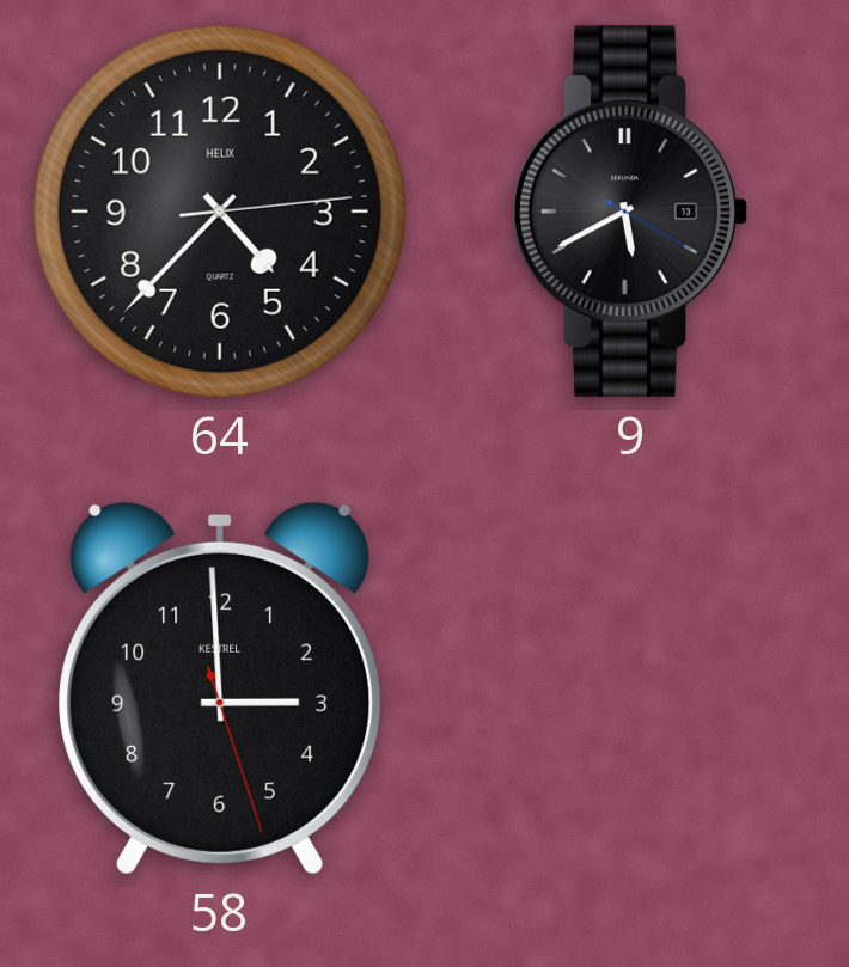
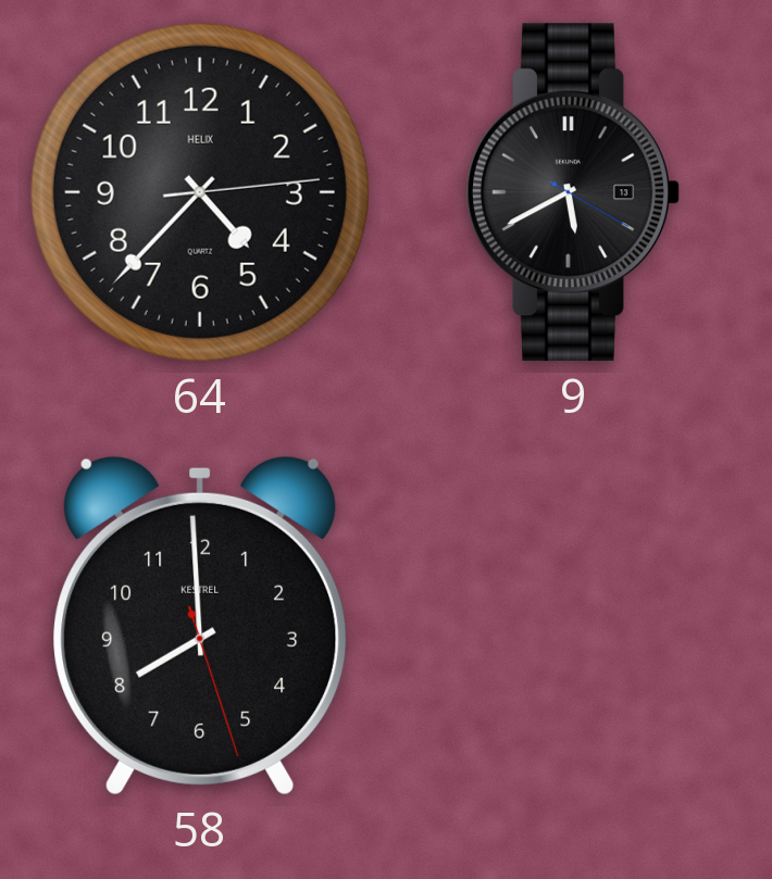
58: 2:59 -> 7:59 (200, 626)
